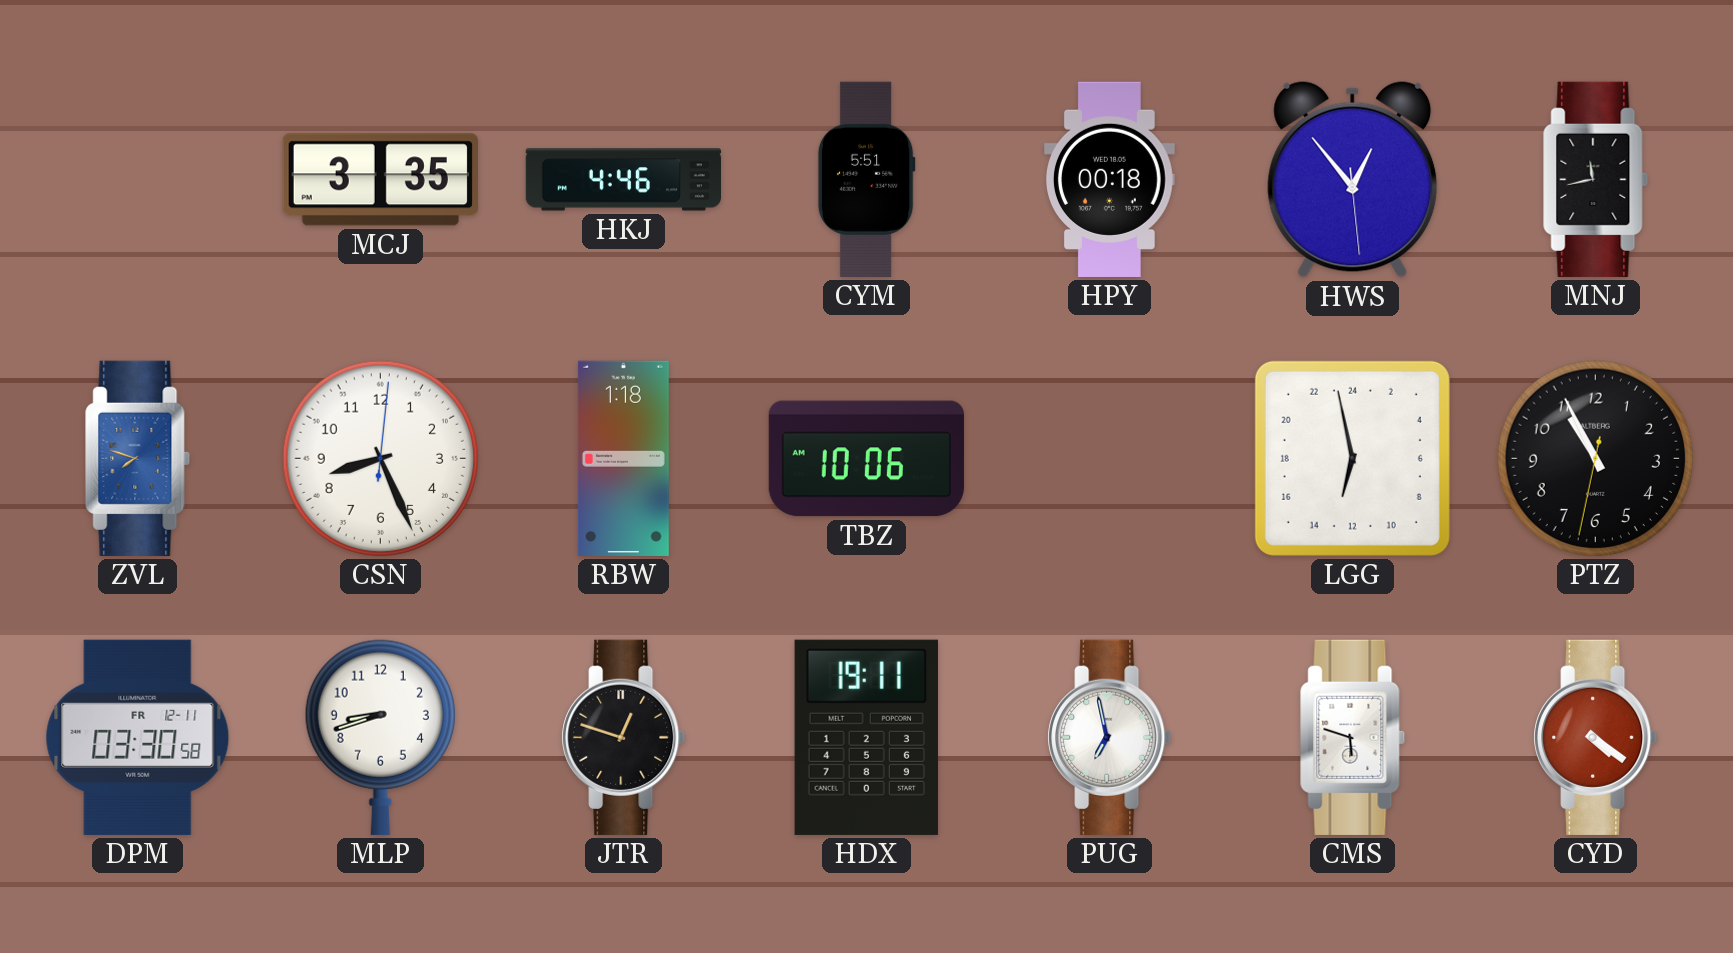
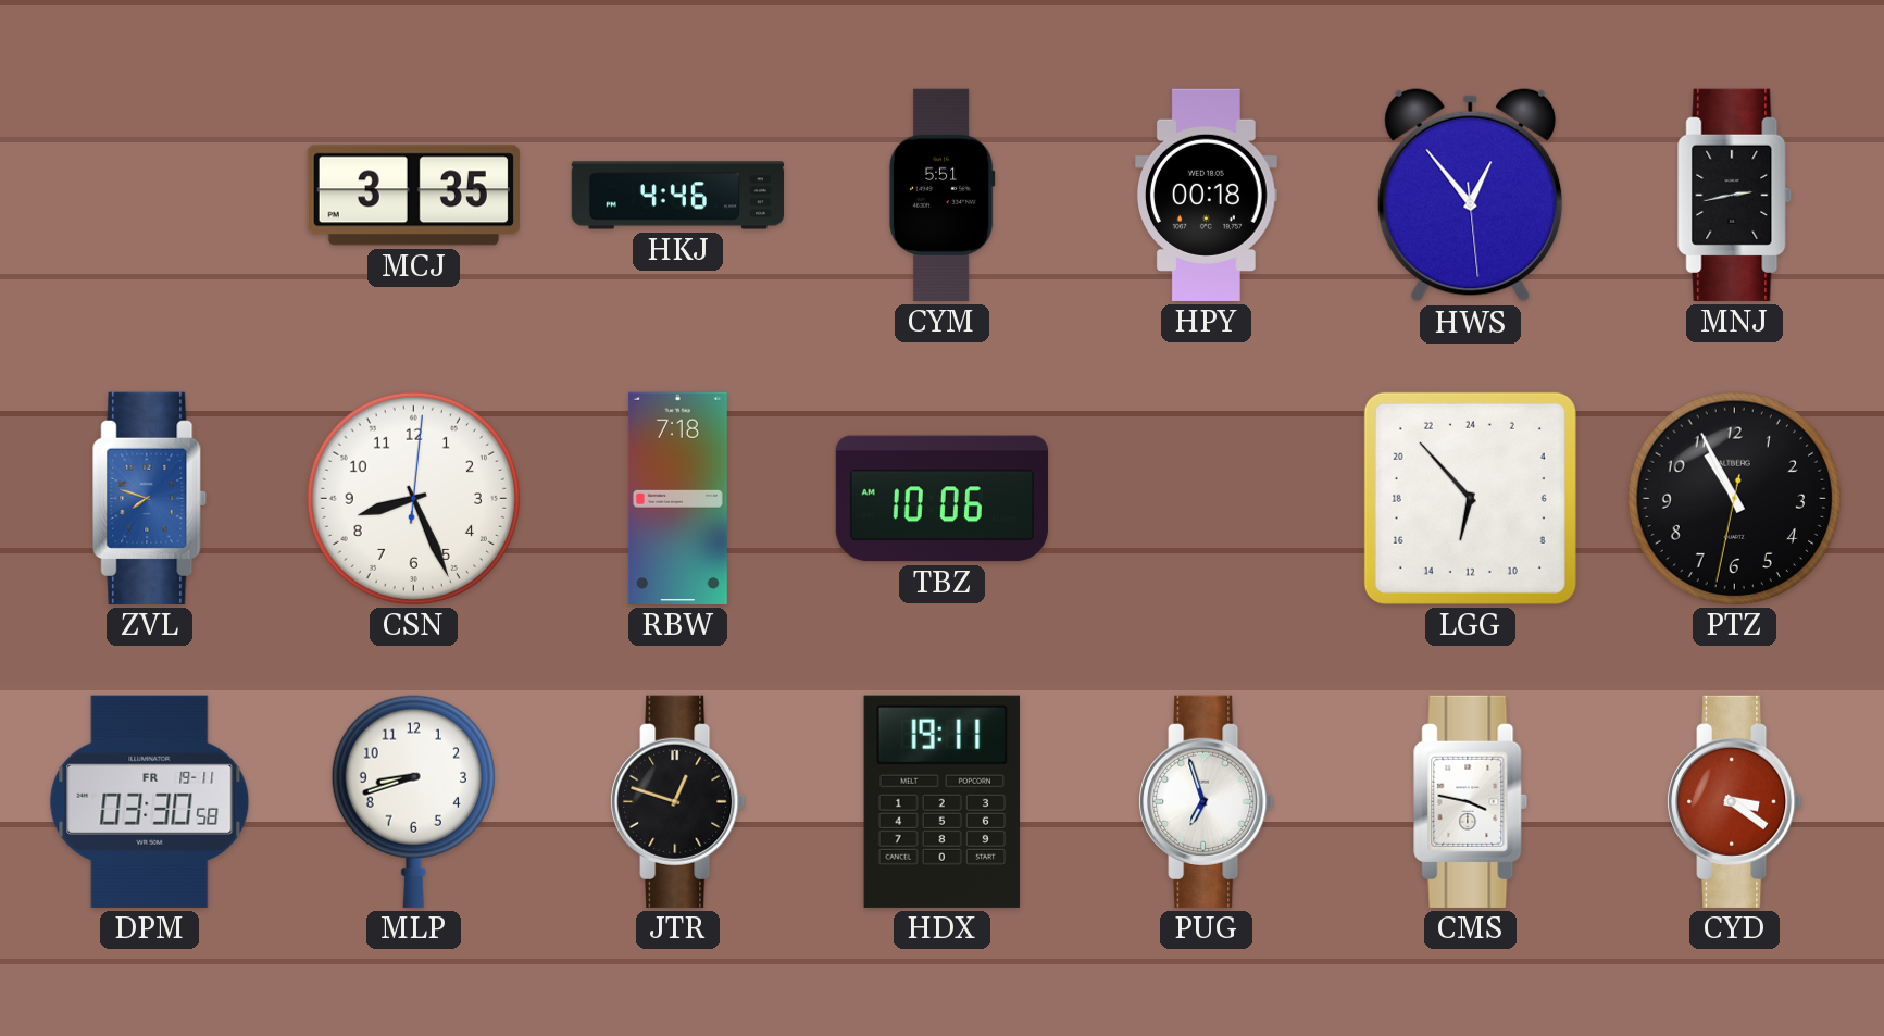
MNJ: 11:43 -> 2:43 (1734, 195)
RBW: 1:18 -> 7:18 (677, 498)
LGG: 12:58 -> 12:53 (1470, 498)
DPM date: FR 12-11 -> FR 19-11 (150, 801)
PUG: 6:58 -> 6:57 (1207, 801)
CMS: 5:48 -> 3:47 (1470, 801)
CYD: 4:21 -> 3:21 (1735, 801)
